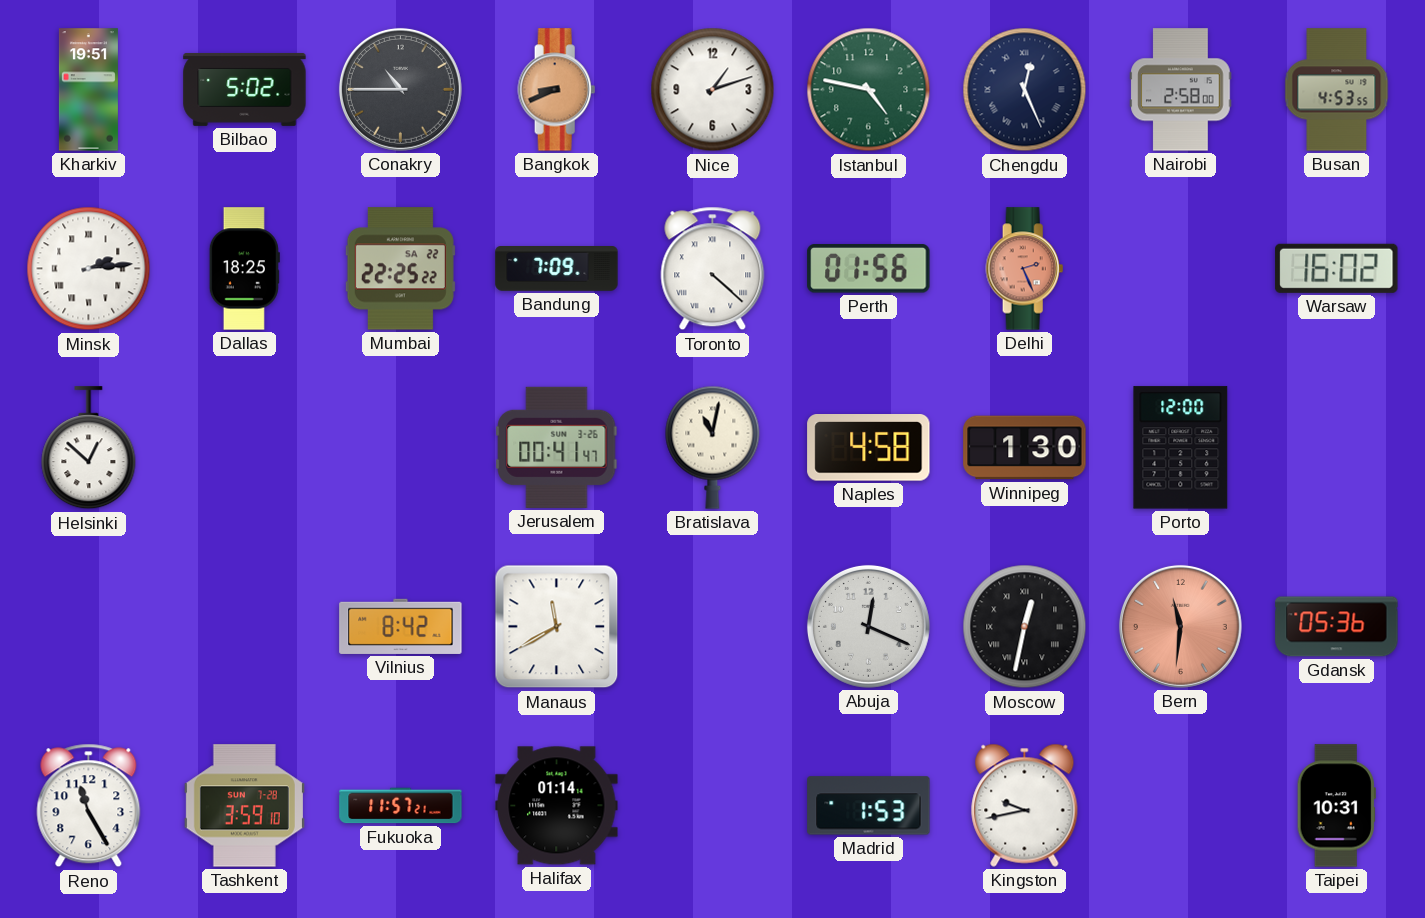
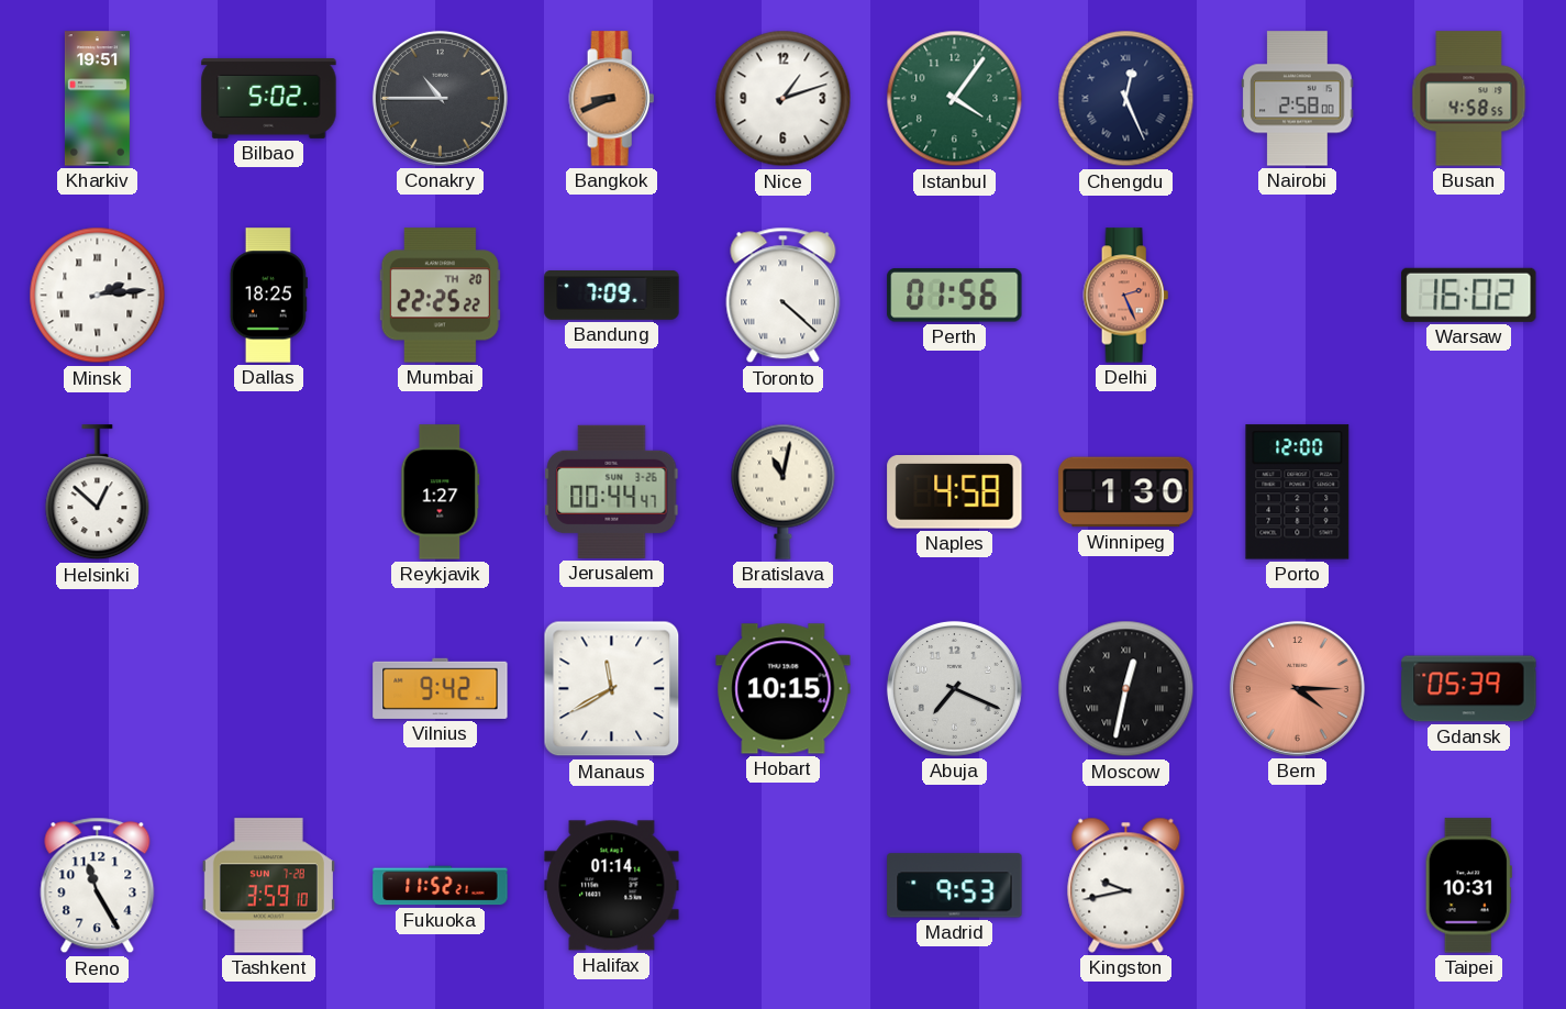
Istanbul: 4:47 -> 4:06 (955, 99)
Busan: 4:53 -> 4:58 (1469, 99)
Mumbai date: SA 22 -> TH 20 (440, 296)
Reykjavik: none -> 1:27 (441, 492)
Jerusalem: 00:41 -> 00:44 (612, 491)
Vilnius: 8:42 -> 9:42 (441, 688)
Hobart: none -> 10:15 (784, 689)
Abuja: 12:19 -> 7:19 (954, 688)
Bern: 11:31 -> 4:15 (1297, 688)
Gdansk: 05:36 -> 05:39 (1469, 689)
Fukuoka: 11:57 -> 11:52 (441, 886)
Madrid: 1:53 -> 9:53 (955, 886)
